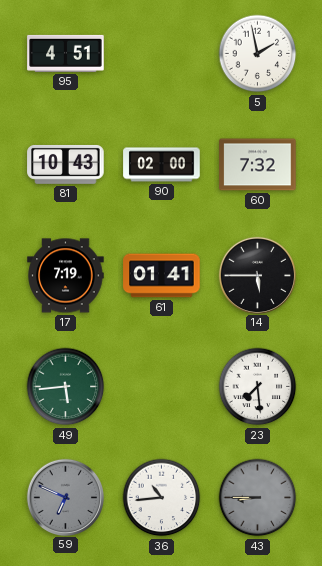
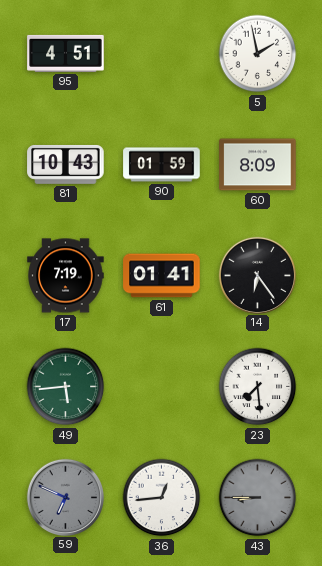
90: 02:00 -> 01:59 (162, 165)
60: 7:32 -> 8:09 (258, 165)
14: 5:45 -> 6:24 (257, 275)
36: 10:44 -> 12:44 (162, 498)
